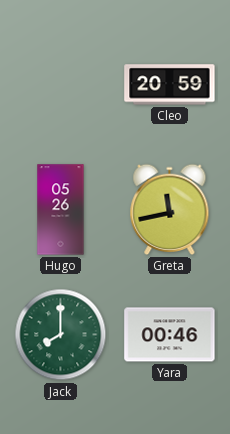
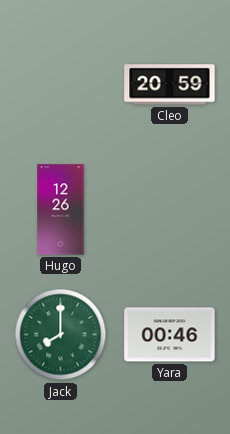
Hugo: 05:26 -> 12:26 (61, 210)
Greta: 11:43 -> none (170, 209)
